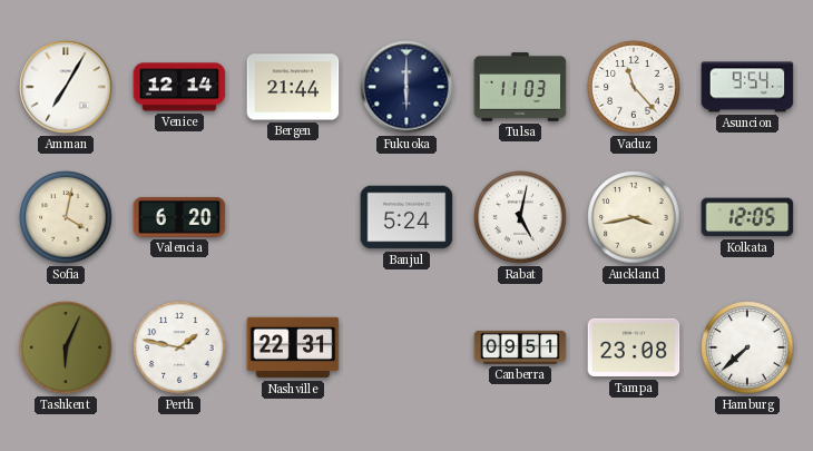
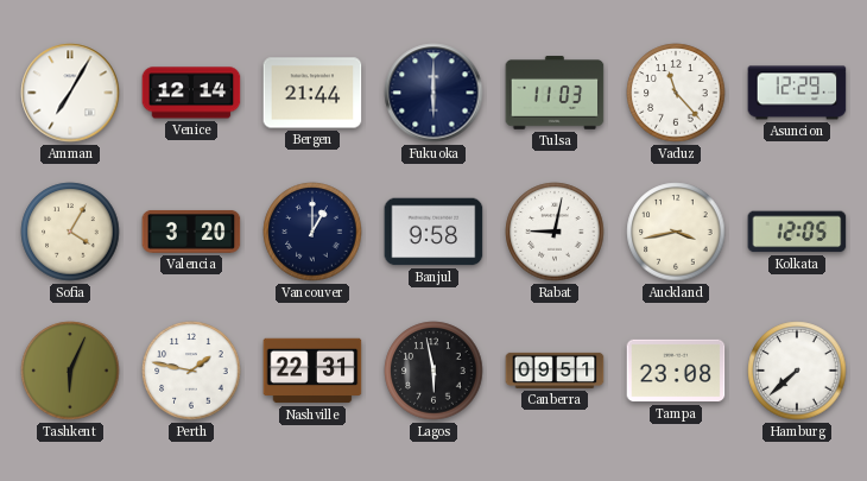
Asuncion: 9:54 -> 12:29 (797, 93)
Sofia: 4:02 -> 4:05 (70, 232)
Valencia: 6:20 -> 3:20 (191, 232)
Vancouver: none -> 1:00 (312, 232)
Banjul: 5:24 -> 9:58 (433, 232)
Rabat: 5:02 -> 9:02 (555, 232)
Lagos: none -> 5:58 (433, 371)
